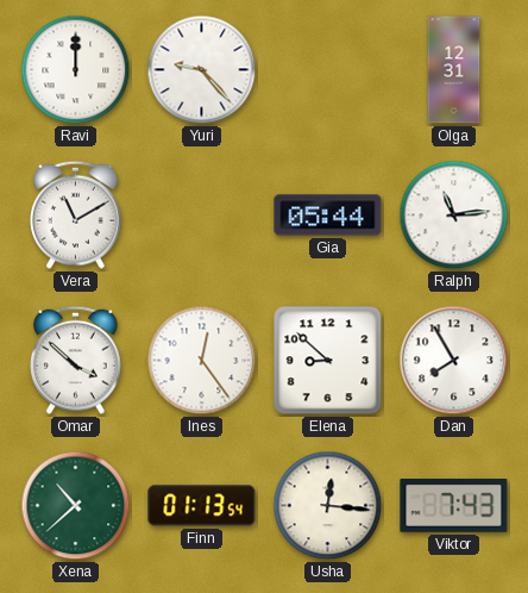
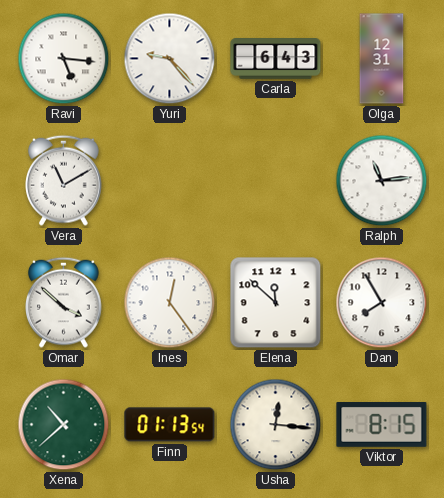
Ravi: 12:00 -> 5:16 (64, 59)
Carla: none -> 6:43 (276, 59)
Gia: 05:44 -> none (328, 216)
Elena: 8:52 -> 11:52 (276, 303)
Viktor: 7:43 -> 8:15 (382, 425)
